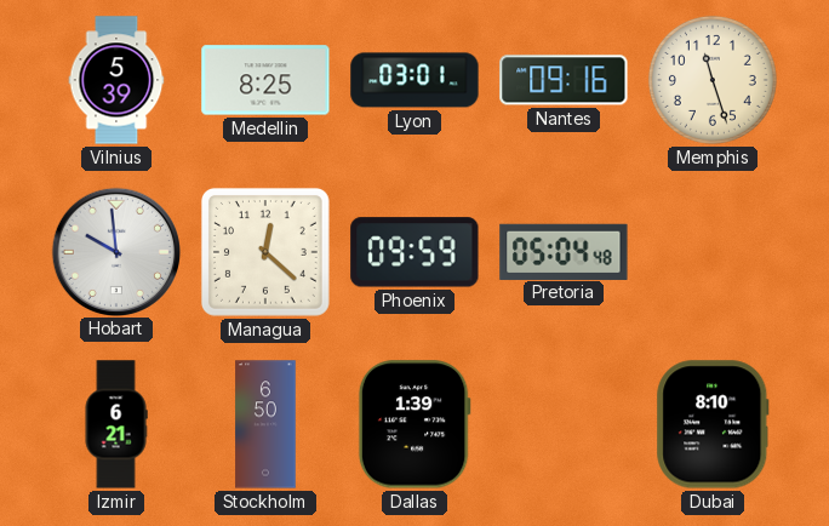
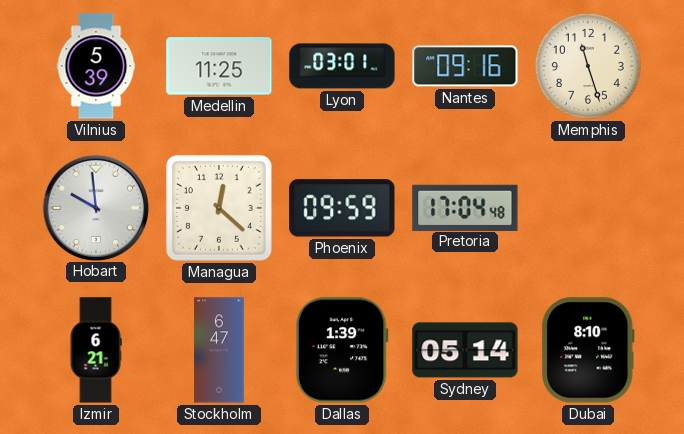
Medellin: 8:25 -> 11:25 (219, 66)
Pretoria: 05:04 -> 17:04 (465, 207)
Stockholm: 6:50 -> 6:47 (219, 350)
Sydney: none -> 05:14 (465, 350)
